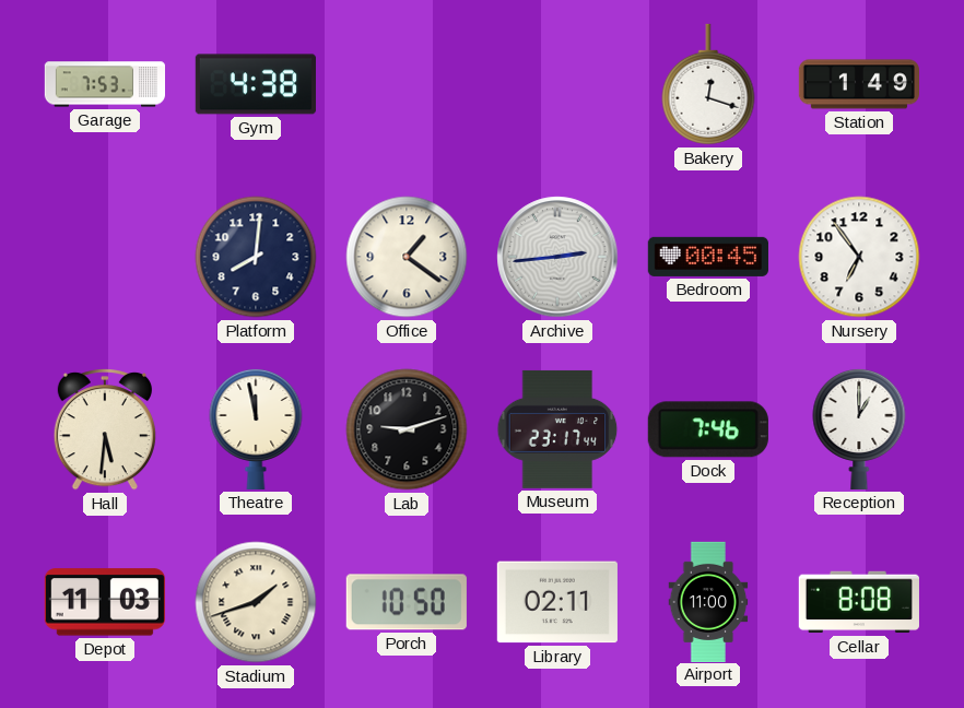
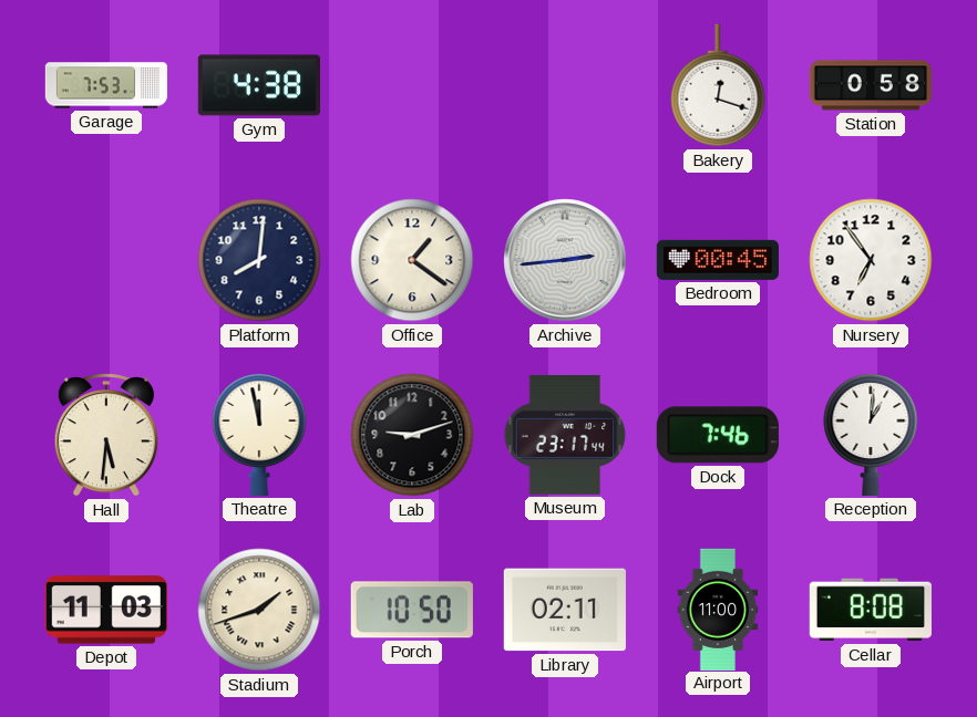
Station: 1:49 -> 0:58 (870, 85)
Reception: 1:00 -> 1:01 (871, 434)
